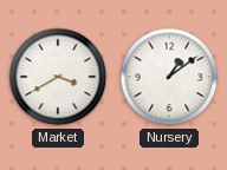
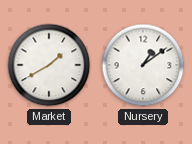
Market: 3:40 -> 1:40 (49, 65)
